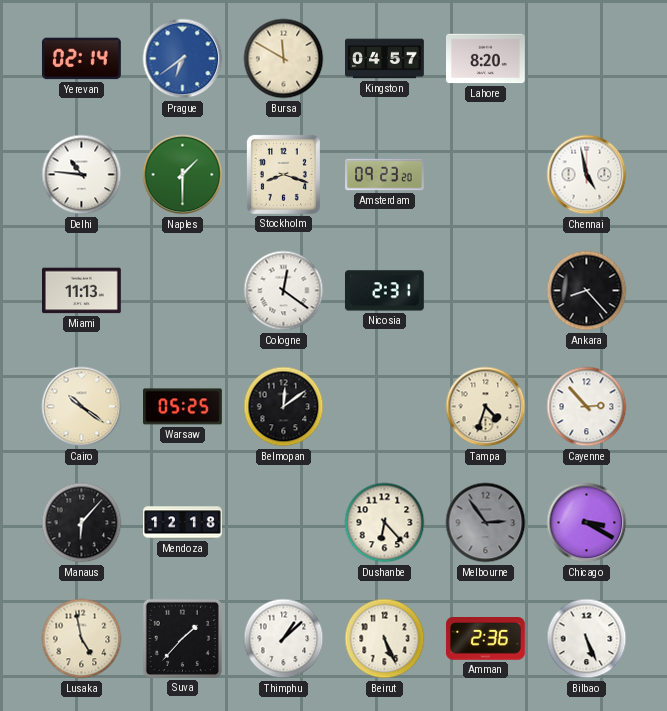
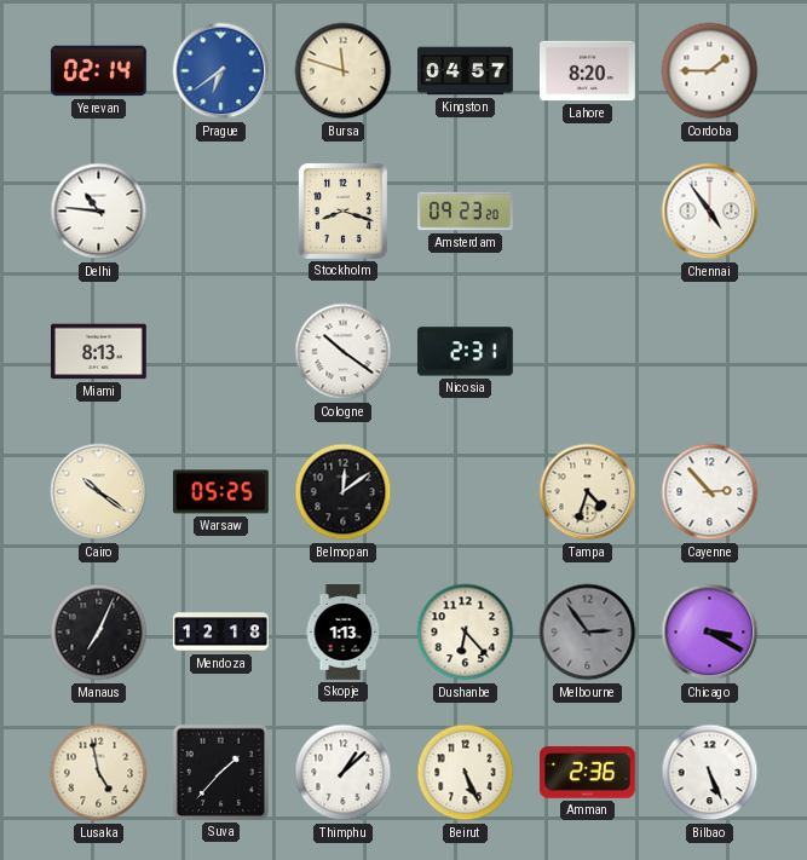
Bursa: 11:50 -> 11:48 (344, 71)
Cordoba: none -> 1:45 (710, 71)
Naples: 1:30 -> none (183, 175)
Chennai: 4:58 -> 4:54 (710, 212)
Miami: 11:13 -> 8:13 (99, 352)
Cologne: 12:21 -> 10:21 (344, 352)
Ankara: 8:23 -> none (587, 291)
Manaus: 6:07 -> 7:04 (99, 633)
Skopje: none -> 1:13 (344, 633)
